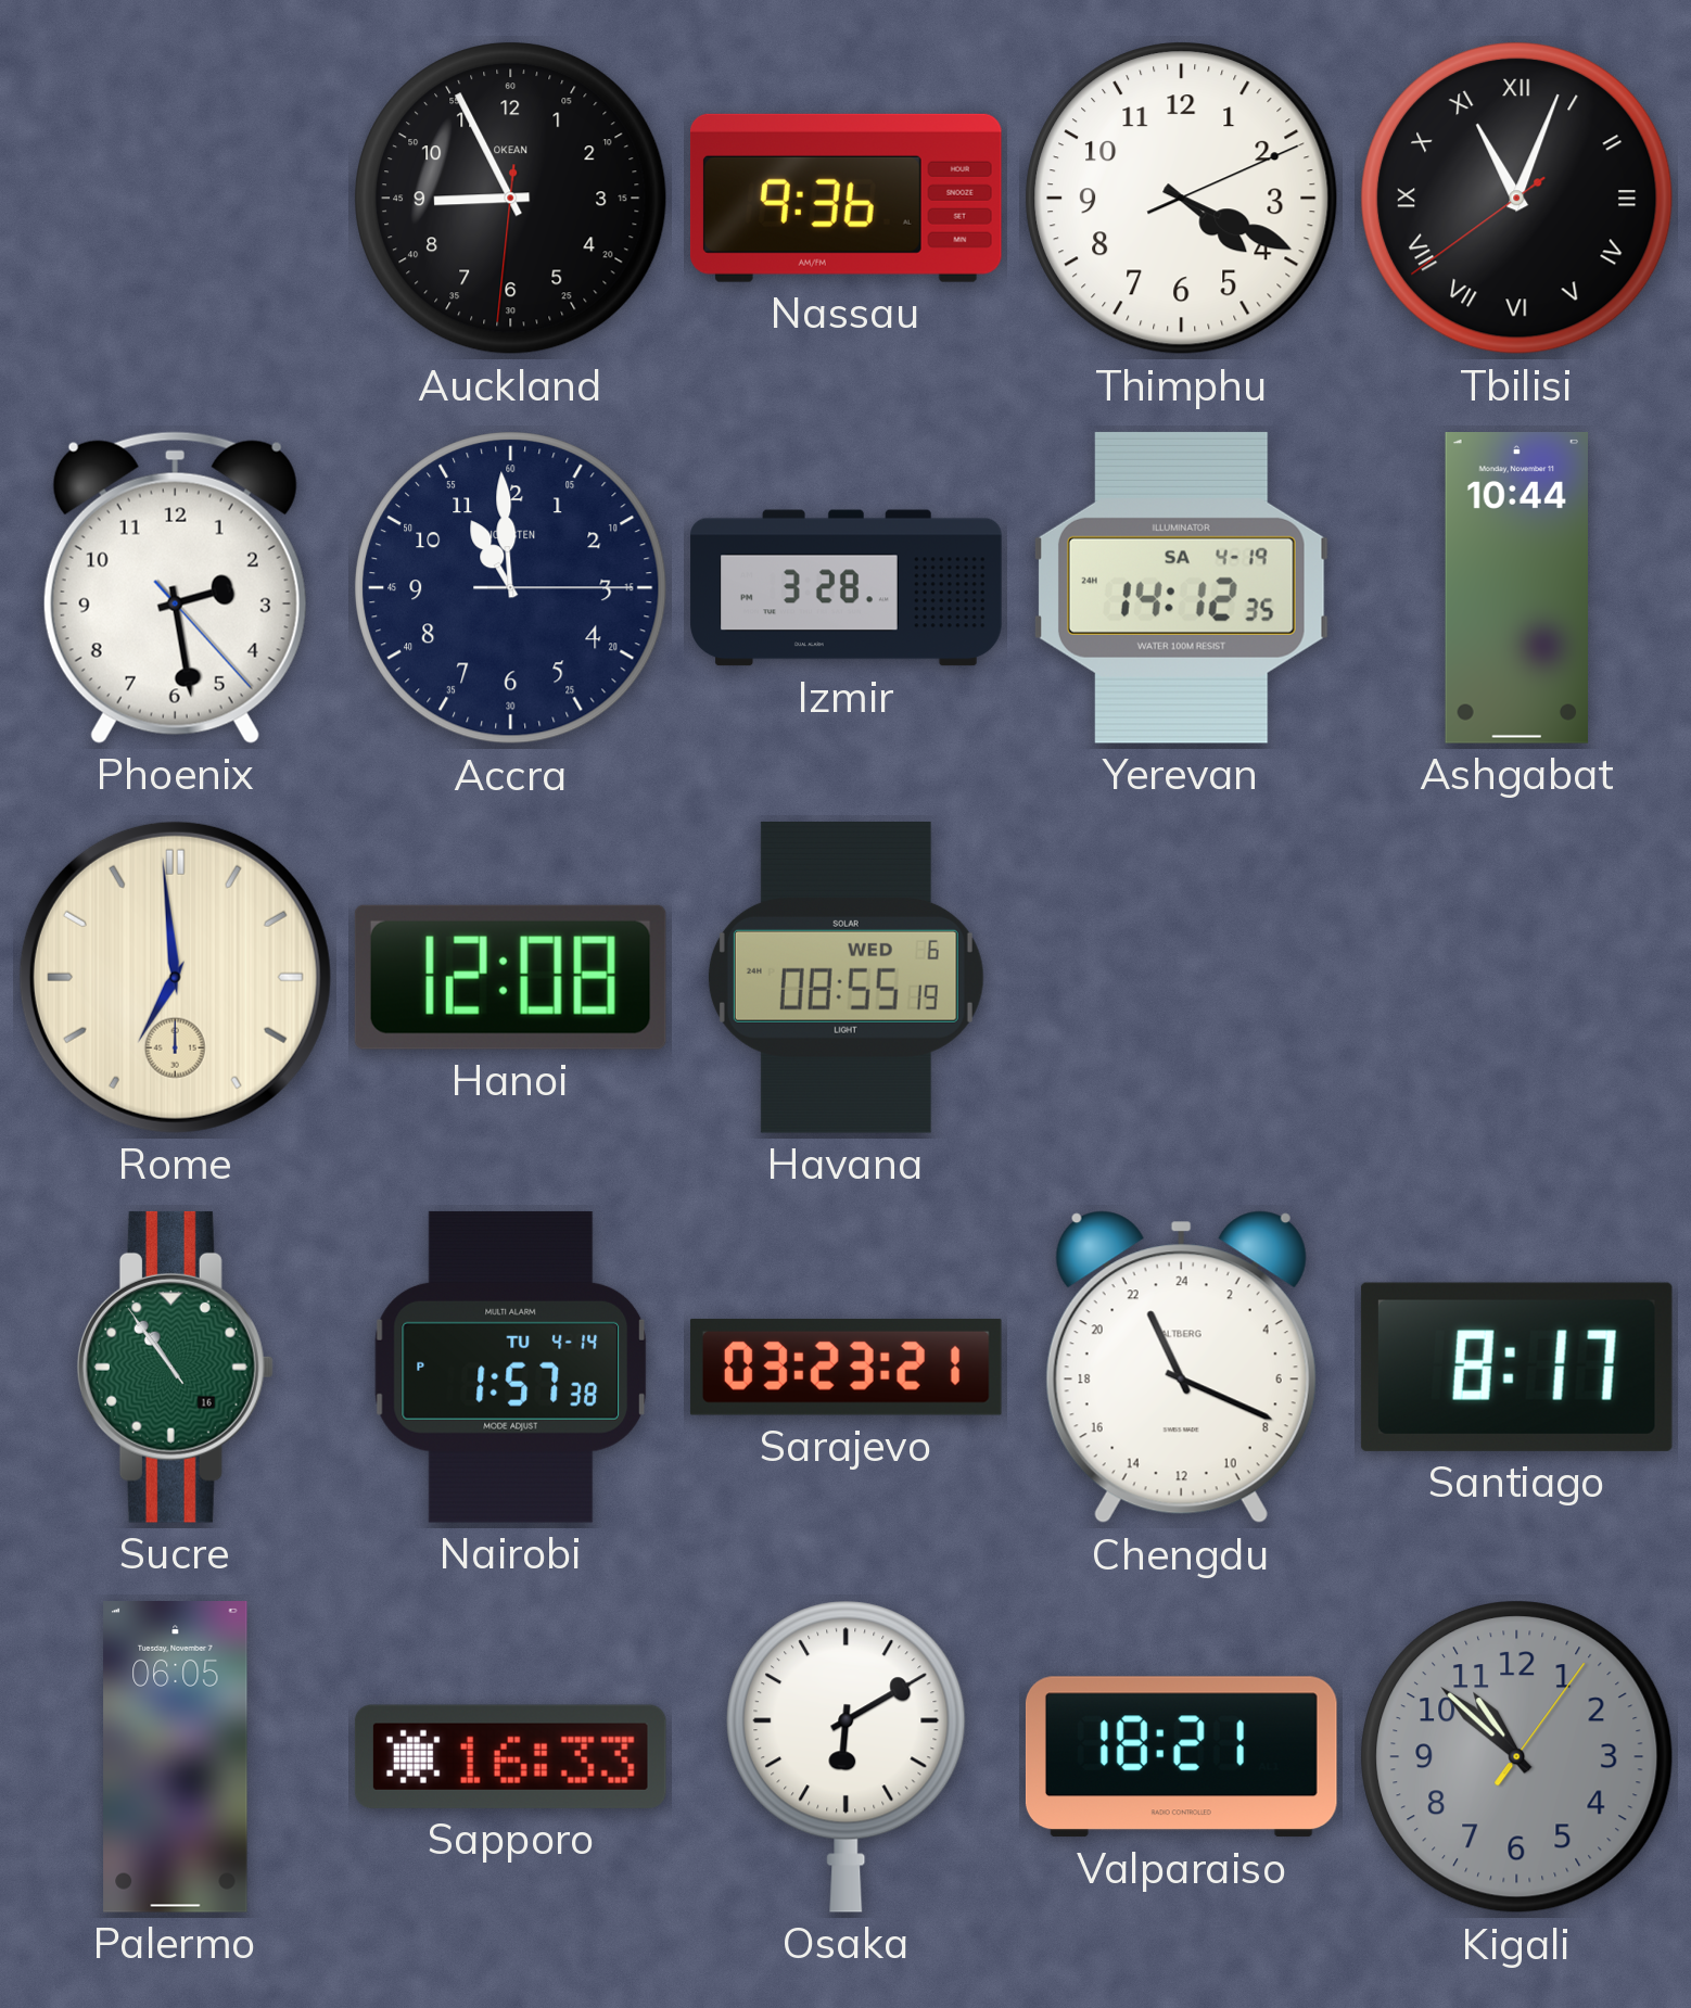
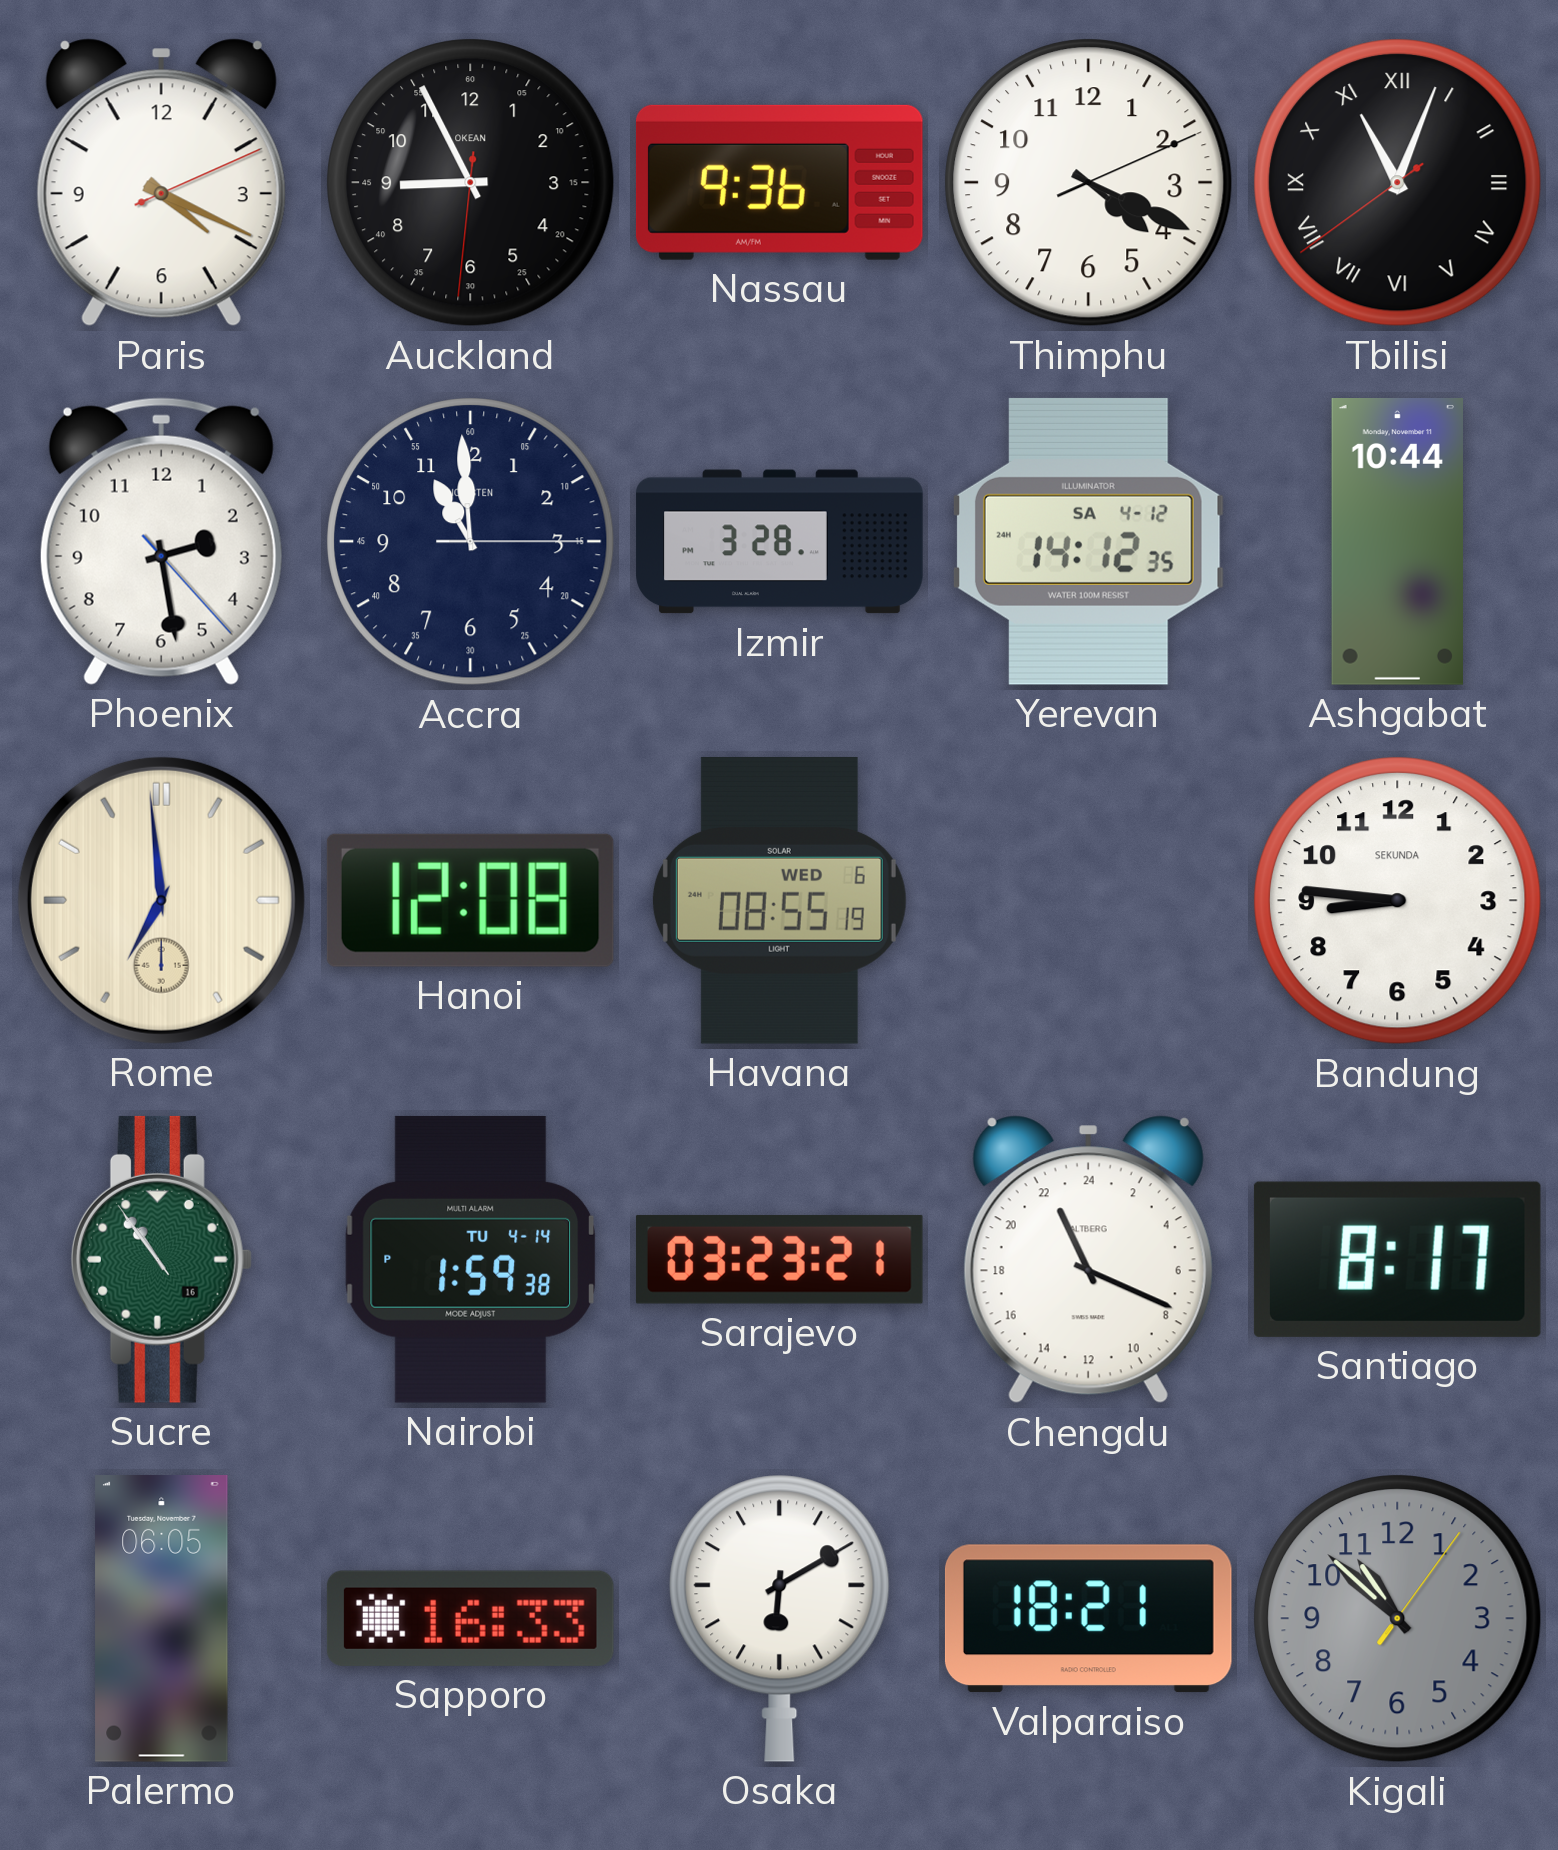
Paris: none -> 4:19 (161, 183)
Yerevan date: SA 4-19 -> SA 4-12 (1088, 541)
Bandung: none -> 8:46 (1398, 901)
Nairobi: 1:57 -> 1:59 (471, 1259)
